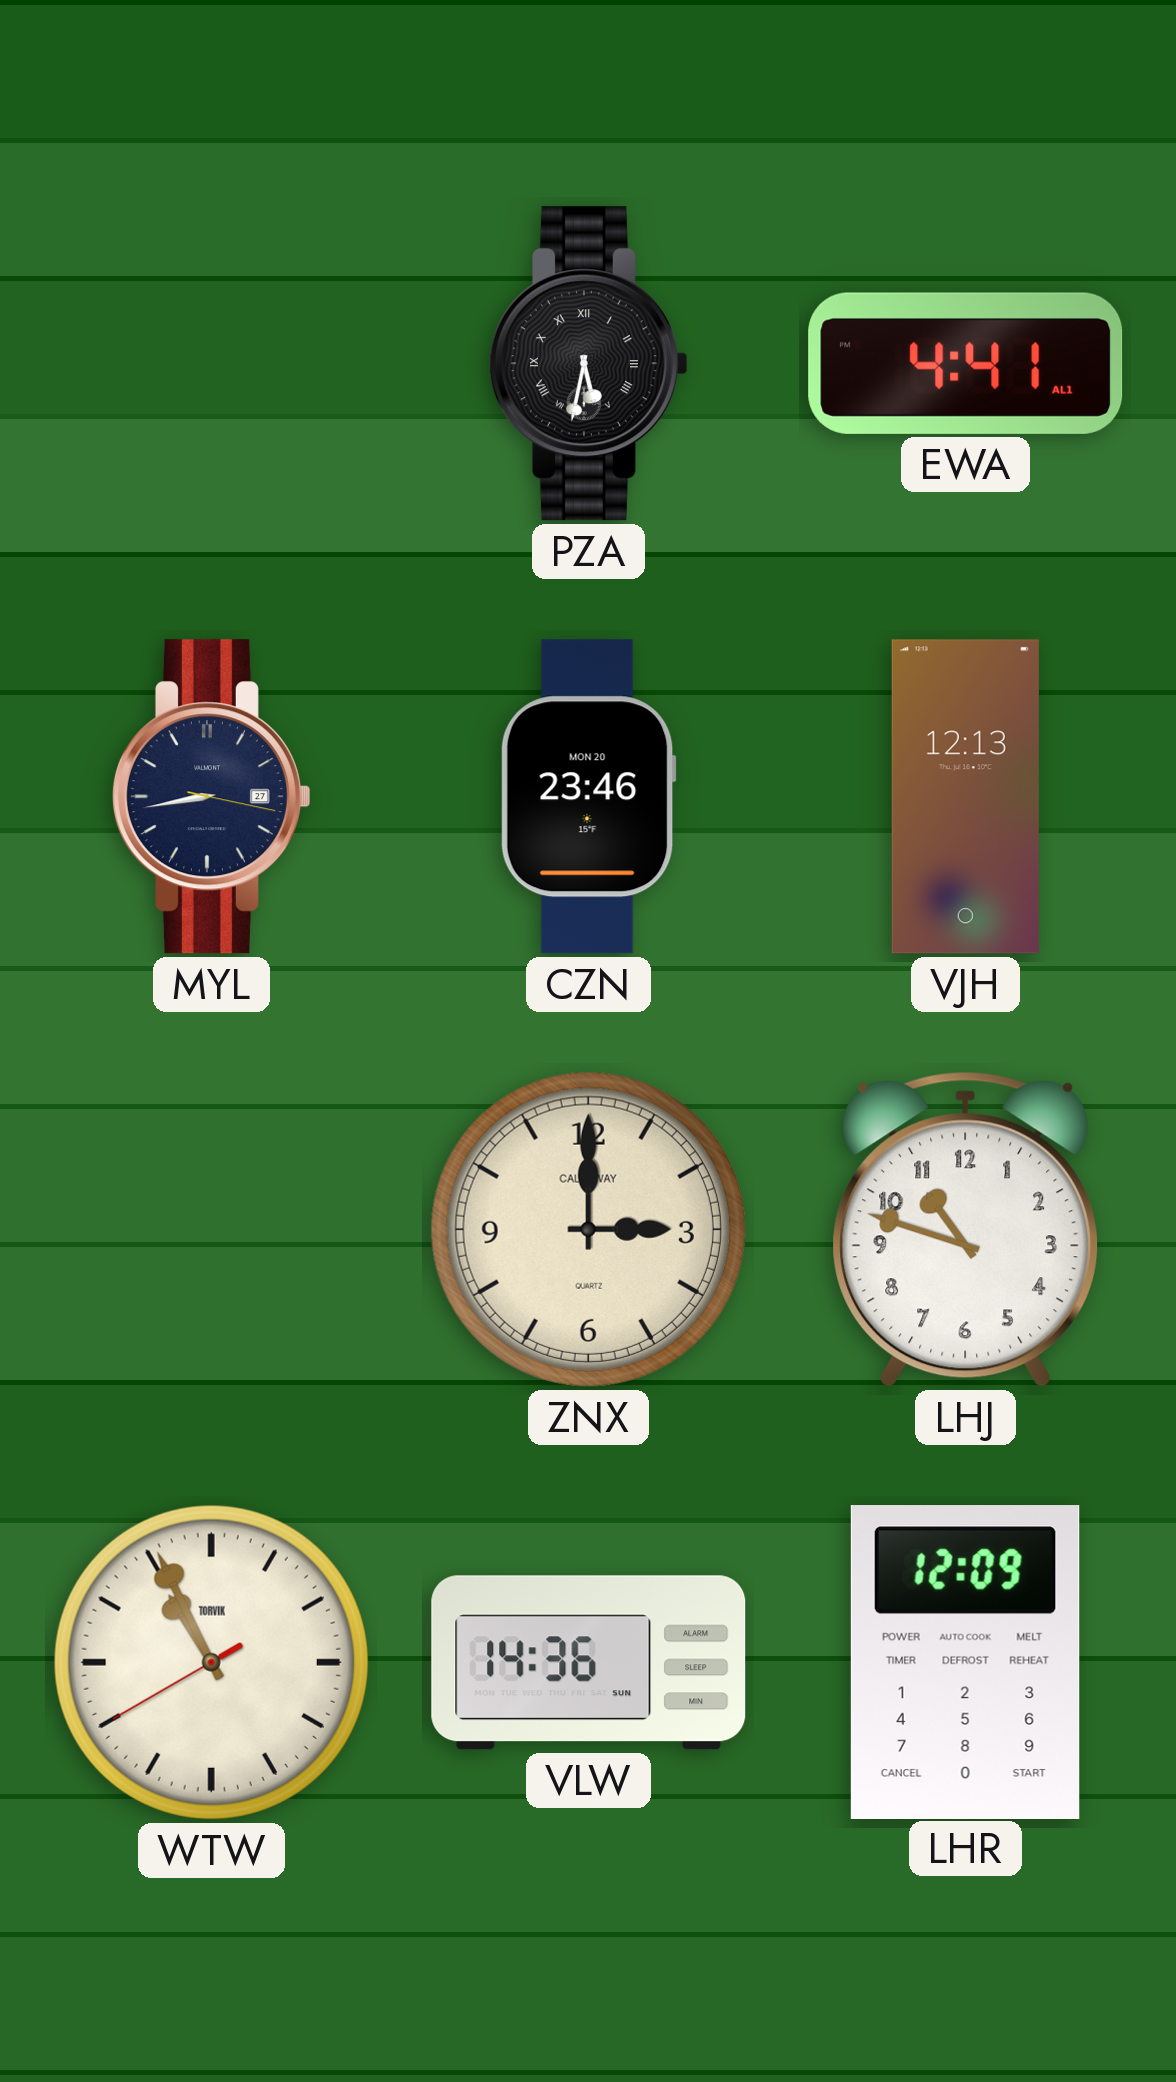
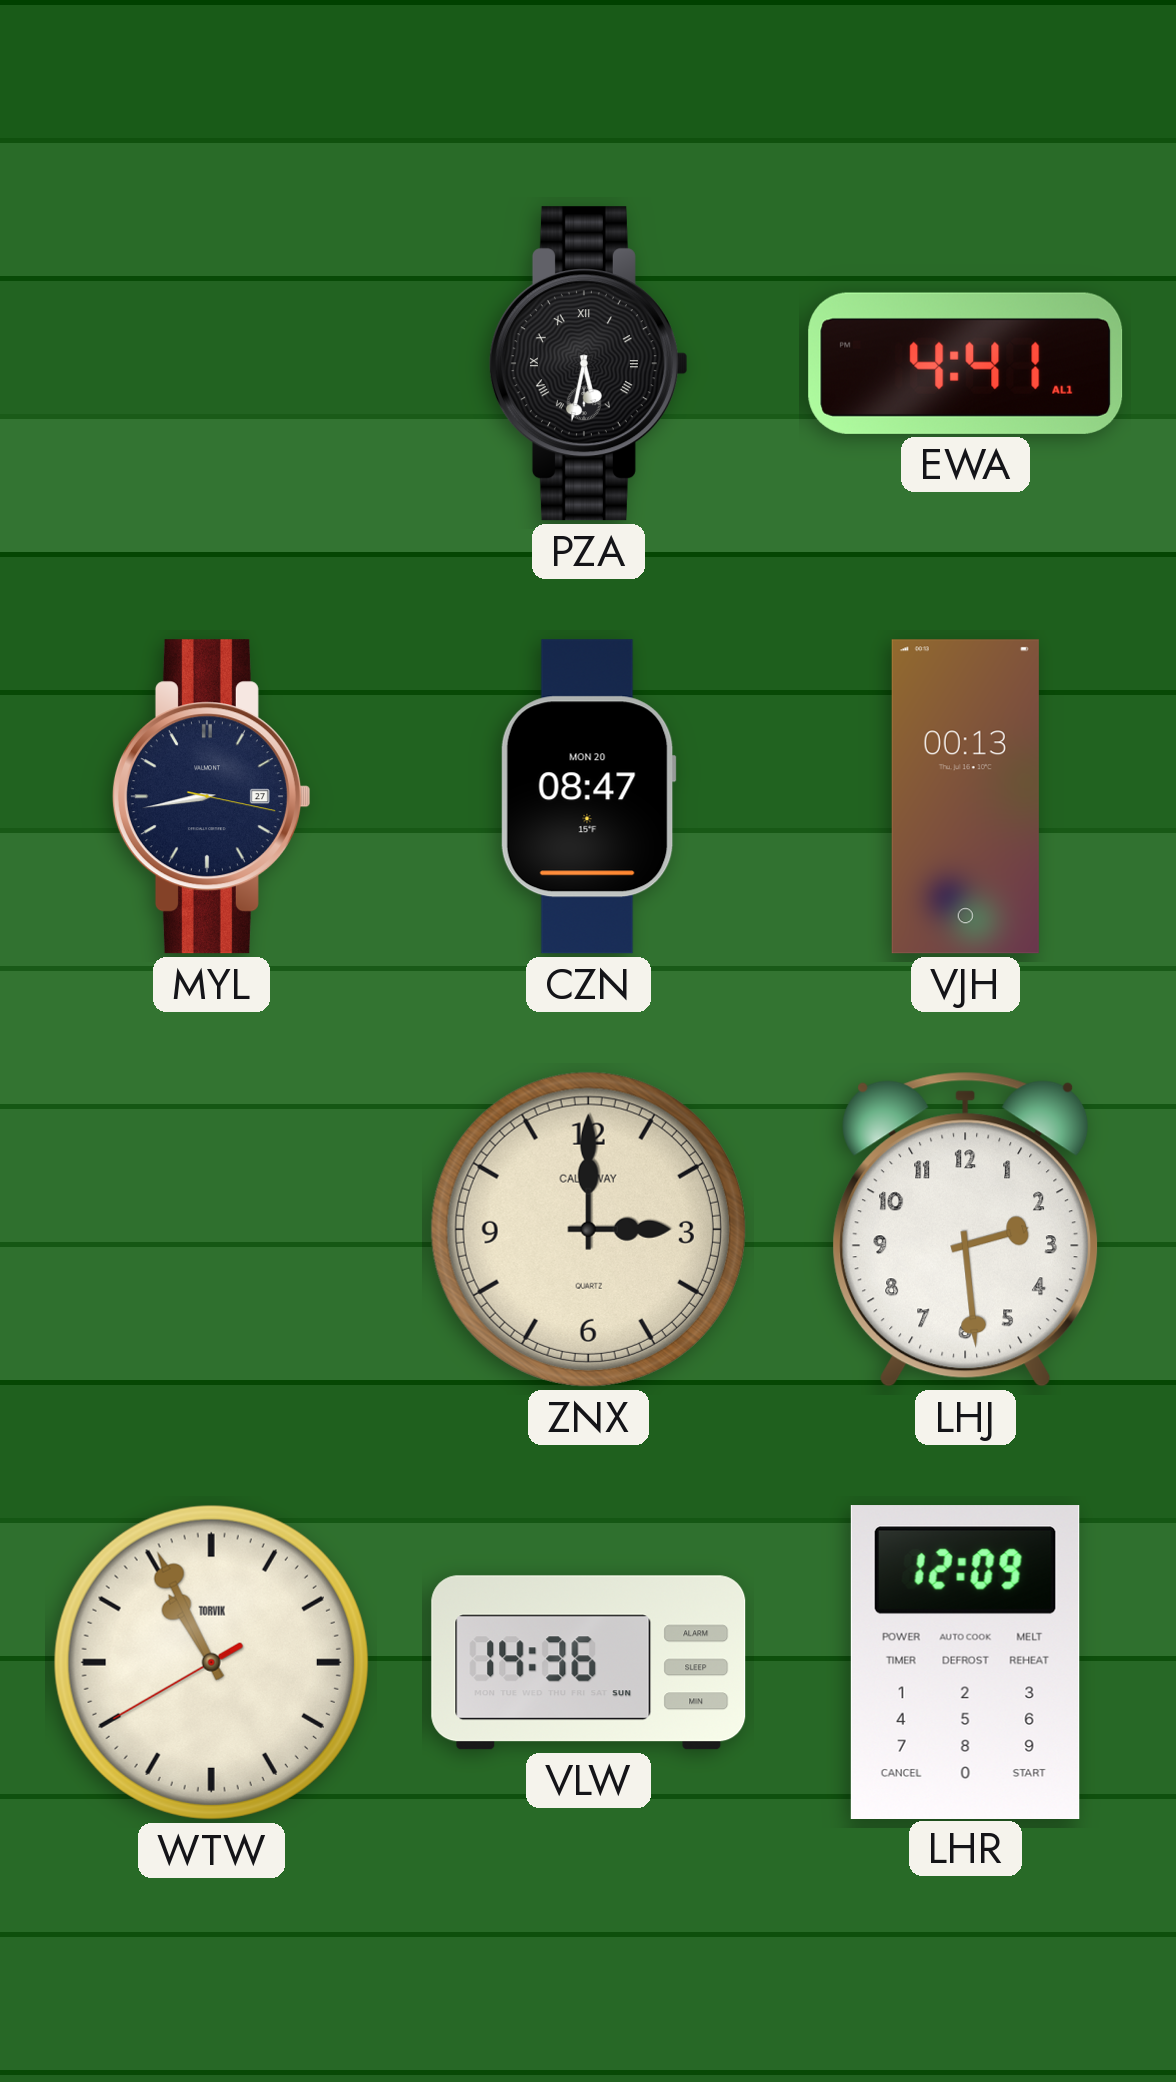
CZN: 23:46 -> 08:47 (588, 797)
VJH: 12:13 -> 00:13 (965, 797)
LHJ: 10:48 -> 2:29 (966, 1229)
